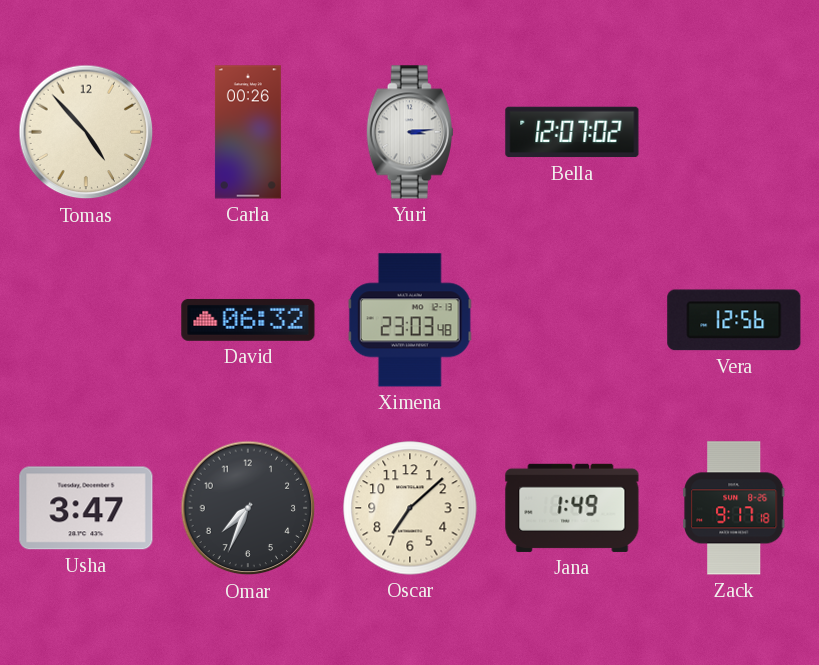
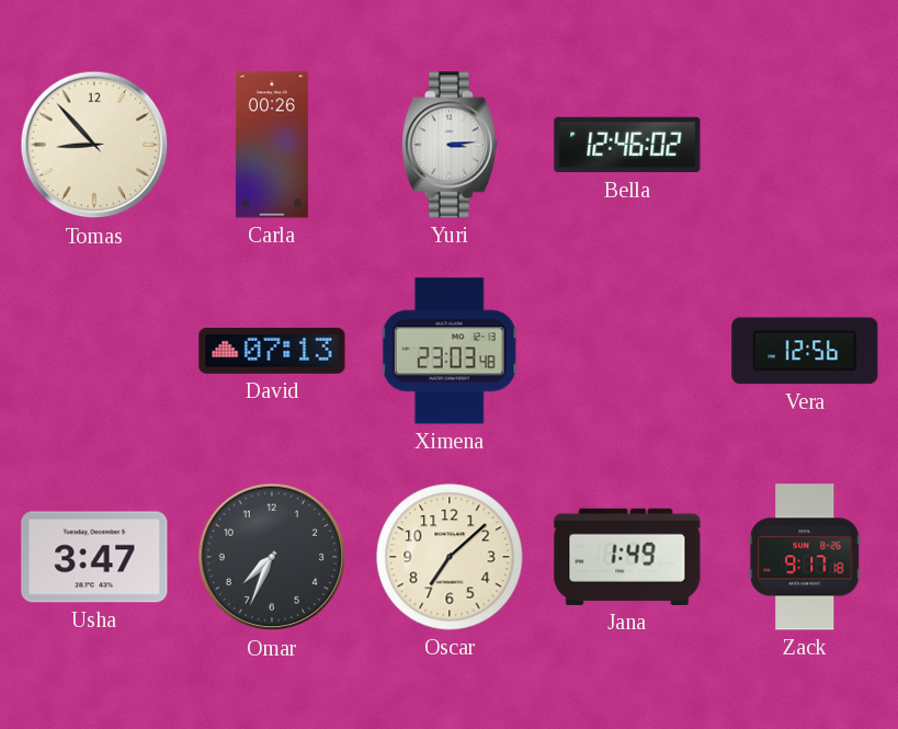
Tomas: 4:53 -> 8:53 (94, 145)
Bella: 12:07 -> 12:46 (627, 145)
David: 06:32 -> 07:13 (272, 351)
